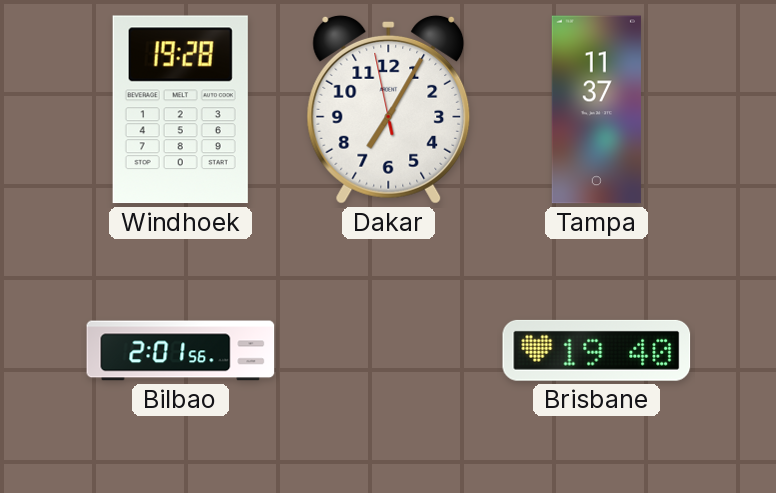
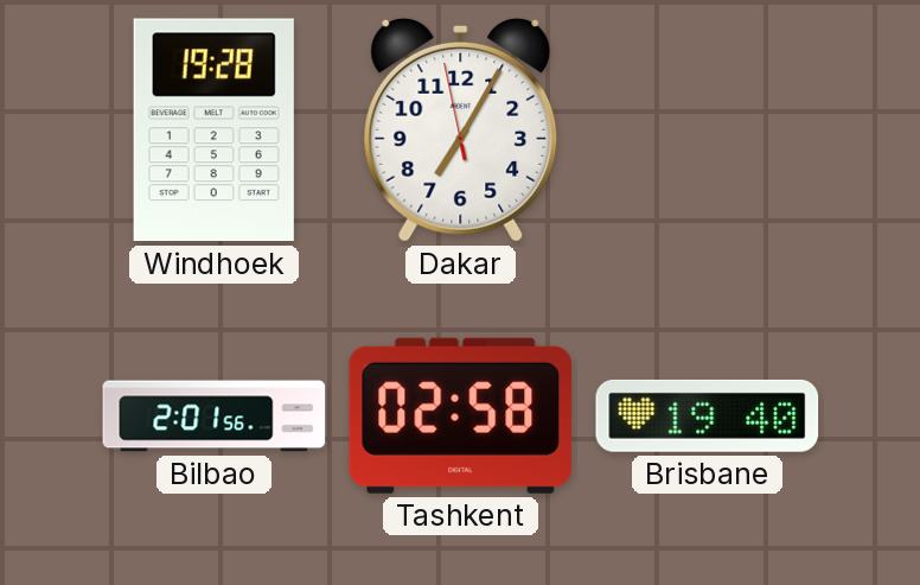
Tampa: 11:37 -> none (596, 110)
Tashkent: none -> 02:58 (461, 415)
